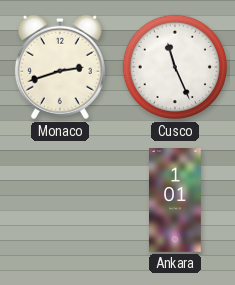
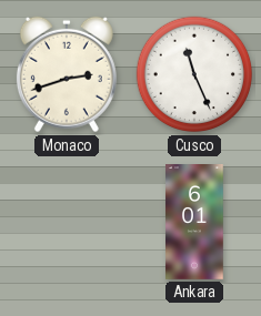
Ankara: 1:01 -> 6:01 (195, 223)
